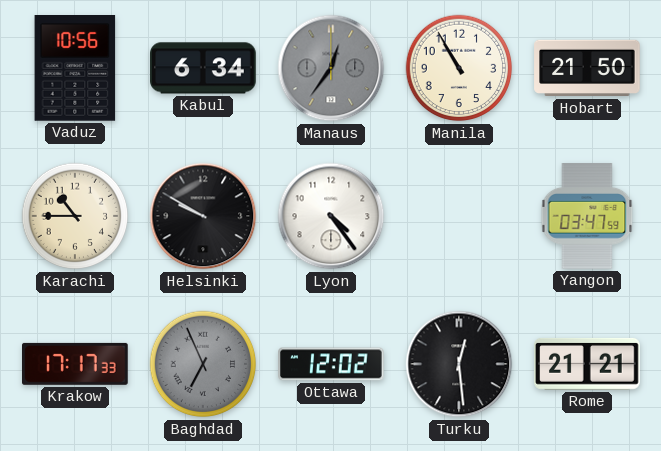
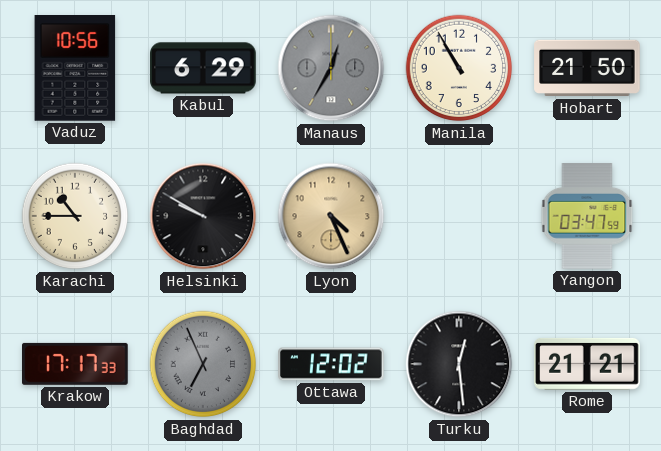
Kabul: 6:34 -> 6:29 (203, 68)
Manaus: 12:36 -> 12:35 (331, 68)
Lyon: 4:24 -> 4:26 (331, 216)
Lyon dial: white -> champagne (331, 216)
